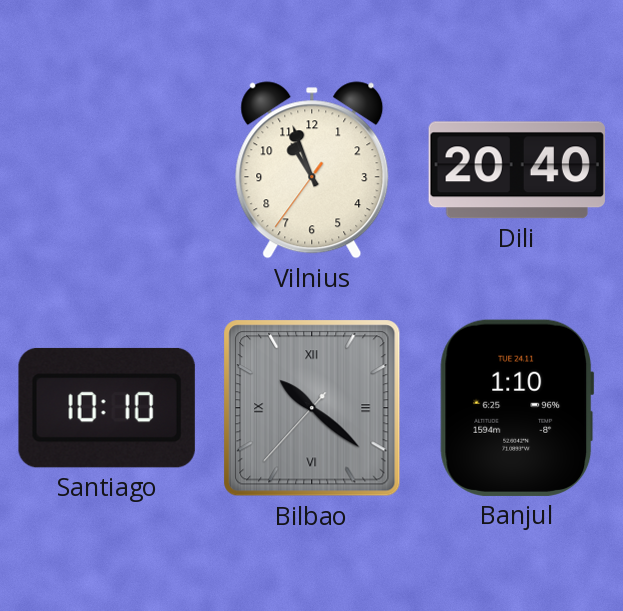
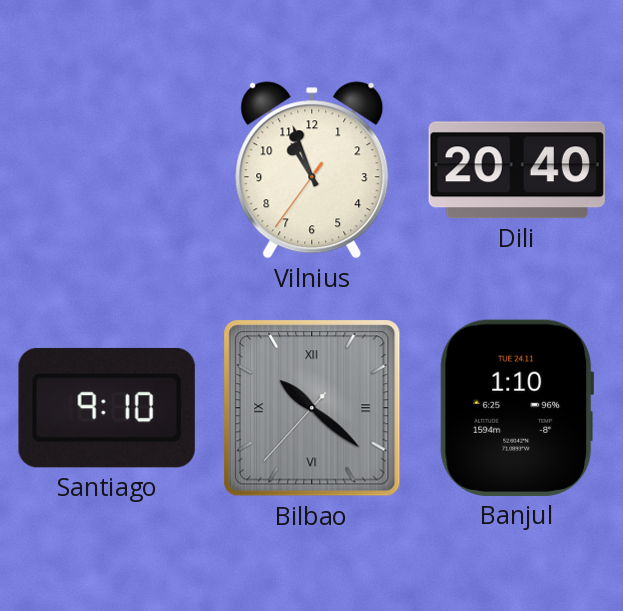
Santiago: 10:10 -> 9:10 (107, 408)
